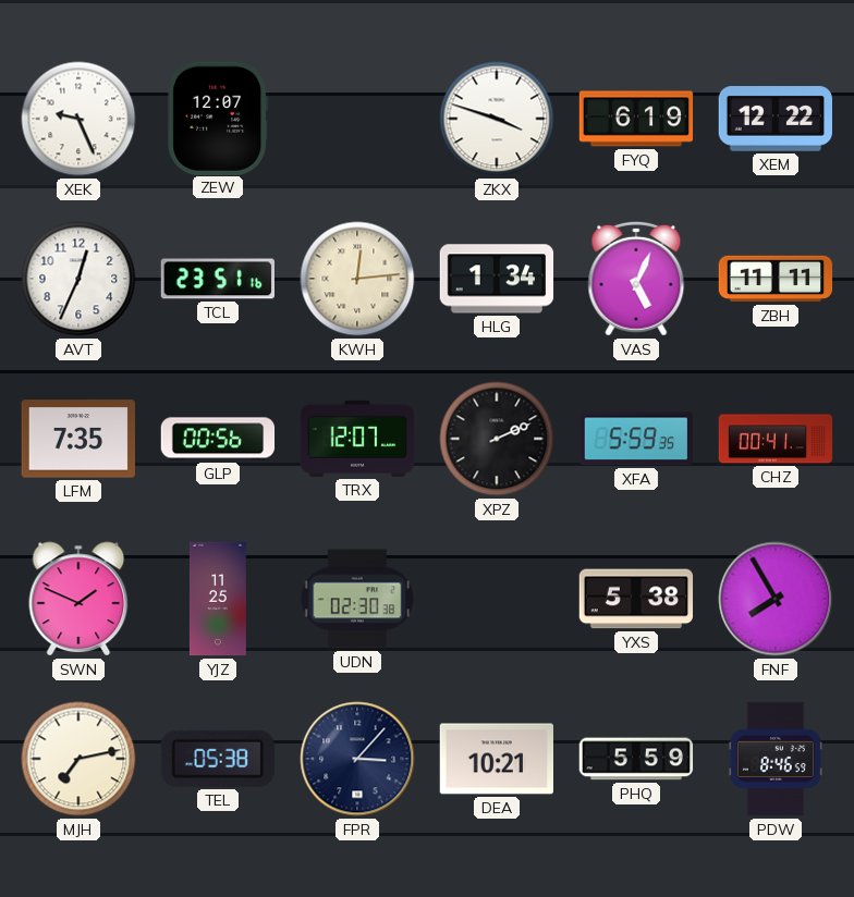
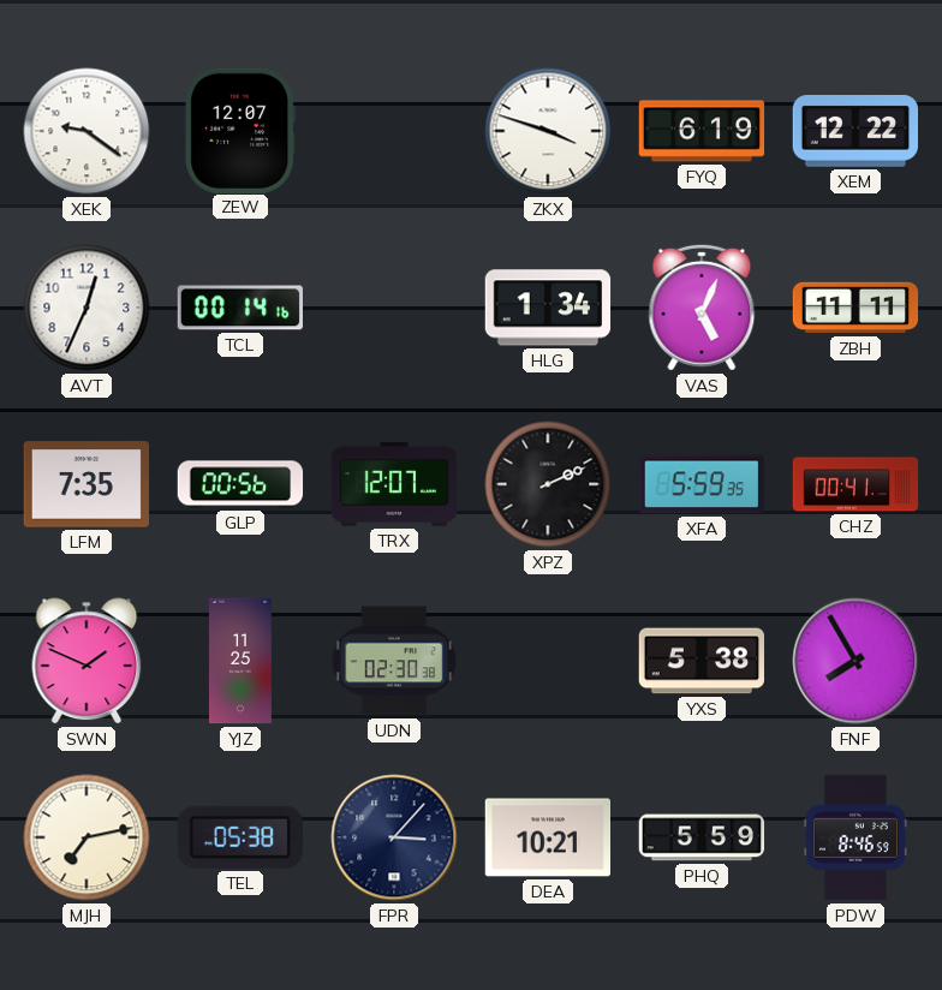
XEK: 9:26 -> 9:21 (87, 131)
TCL: 23:51 -> 00:14 (239, 308)
KWH: 12:14 -> none (357, 279)
